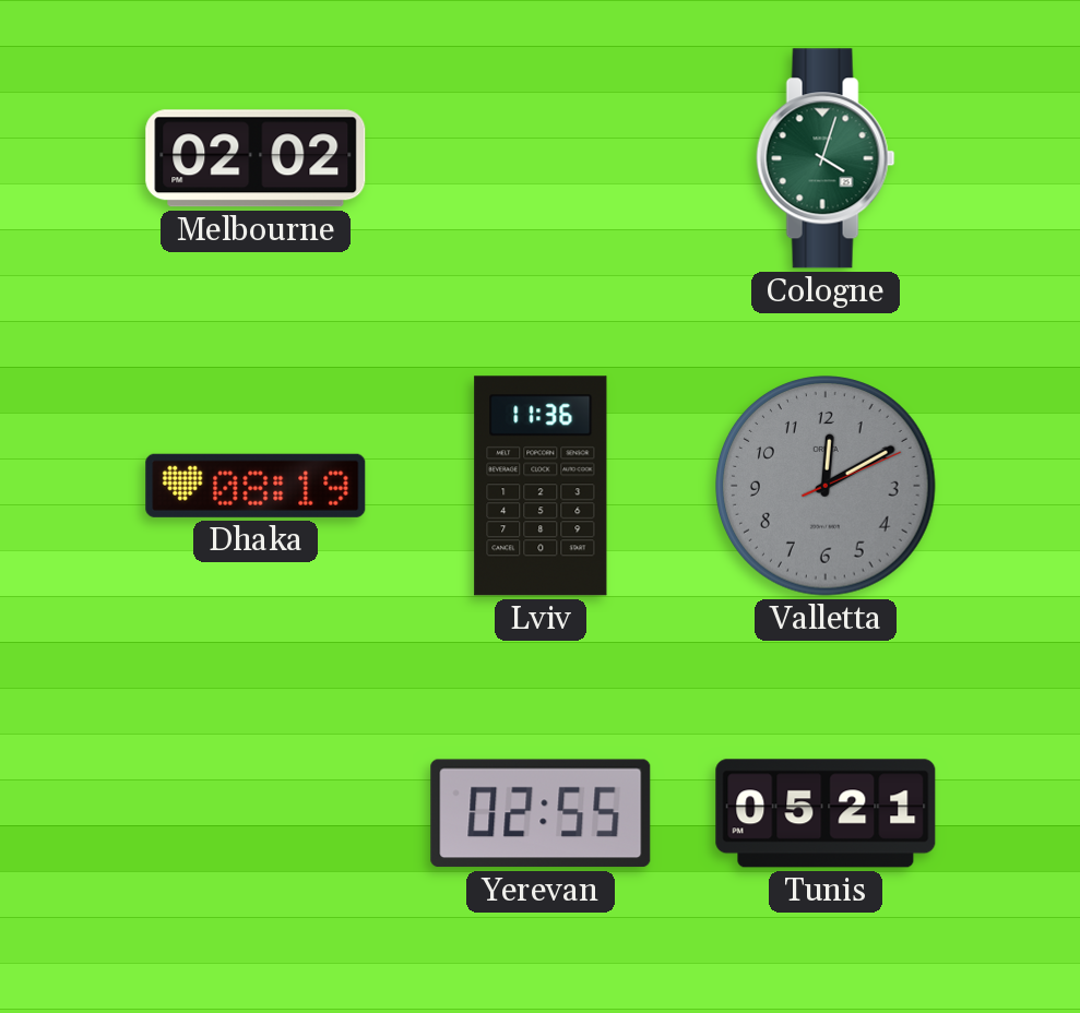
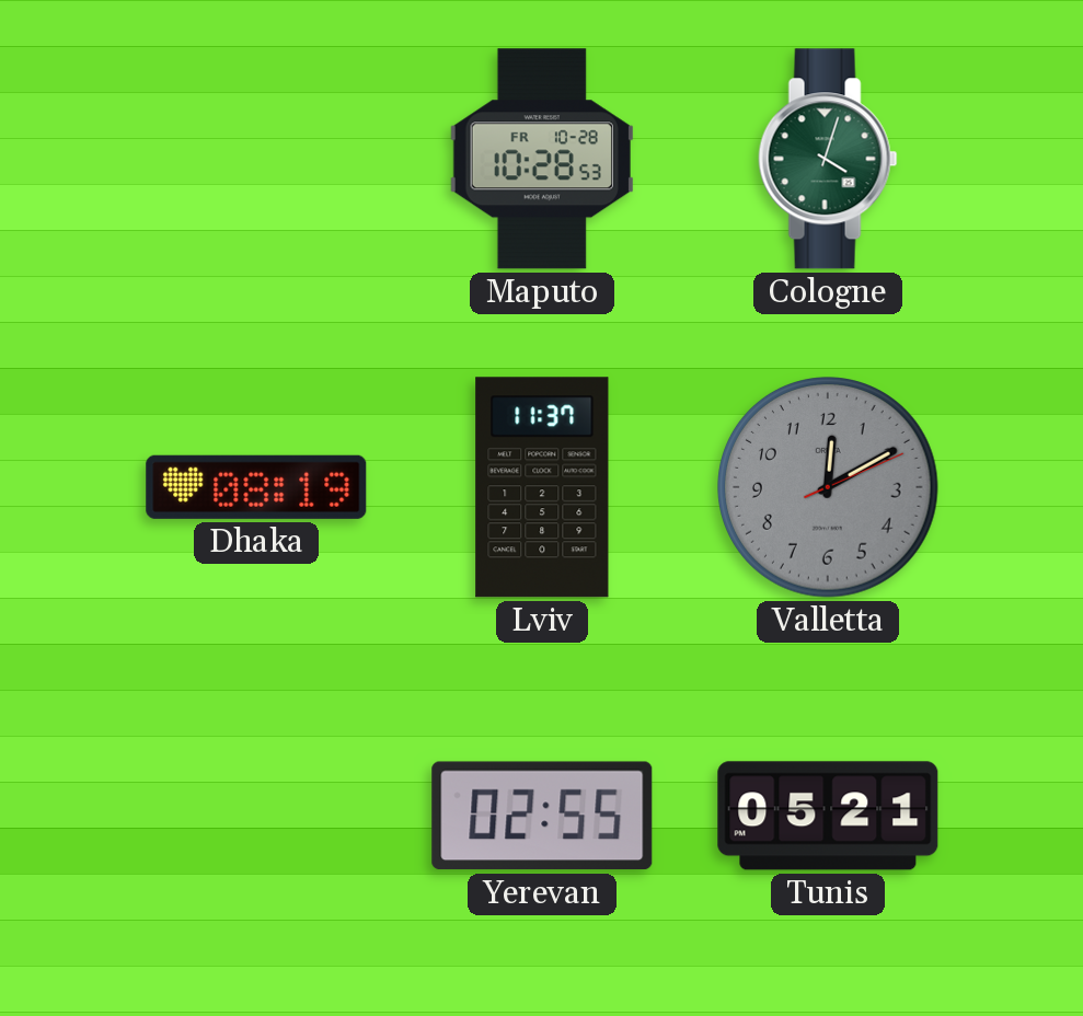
Melbourne: 02:02 -> none (256, 158)
Maputo: none -> 10:28 (542, 159)
Lviv: 11:36 -> 11:37 (542, 487)
